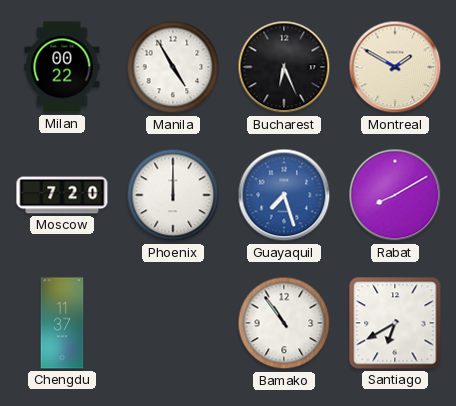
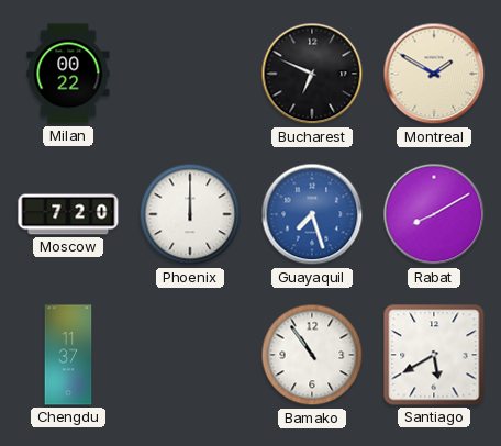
Manila: 4:55 -> none (173, 67)
Bucharest: 6:26 -> 6:49 (312, 74)
Santiago: 6:40 -> 5:40 (434, 355)
